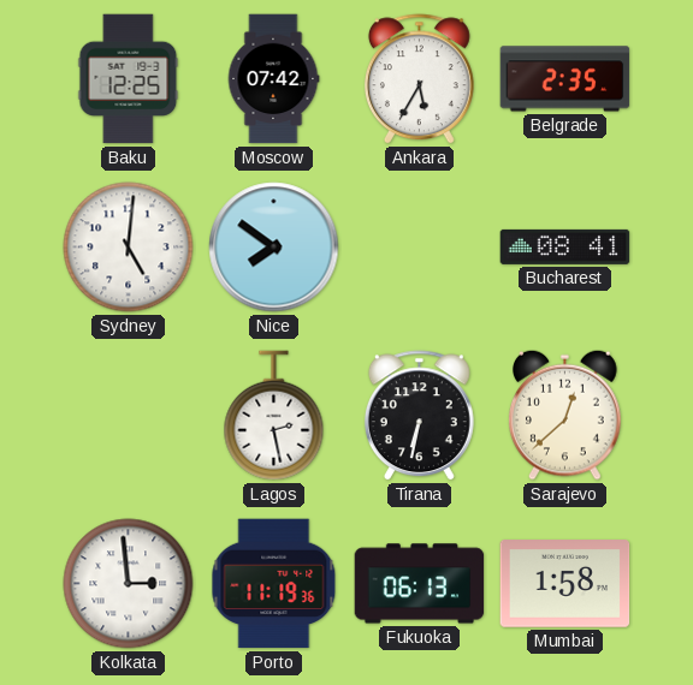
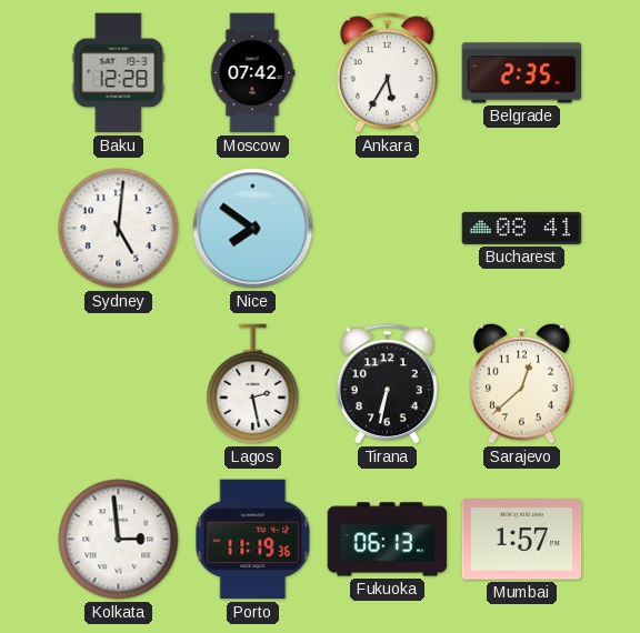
Baku: 12:25 -> 12:28 (119, 73)
Mumbai: 1:58 -> 1:57 (522, 540)
